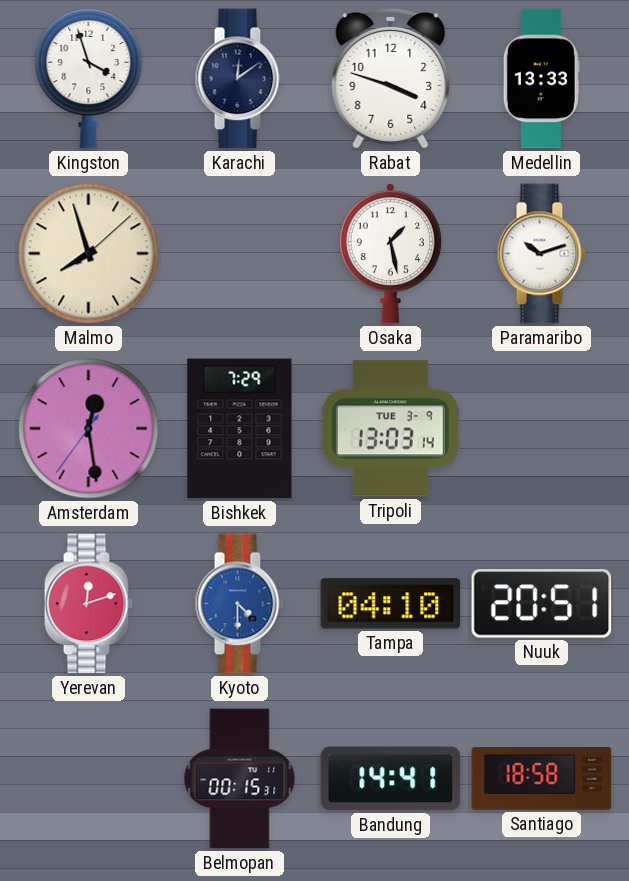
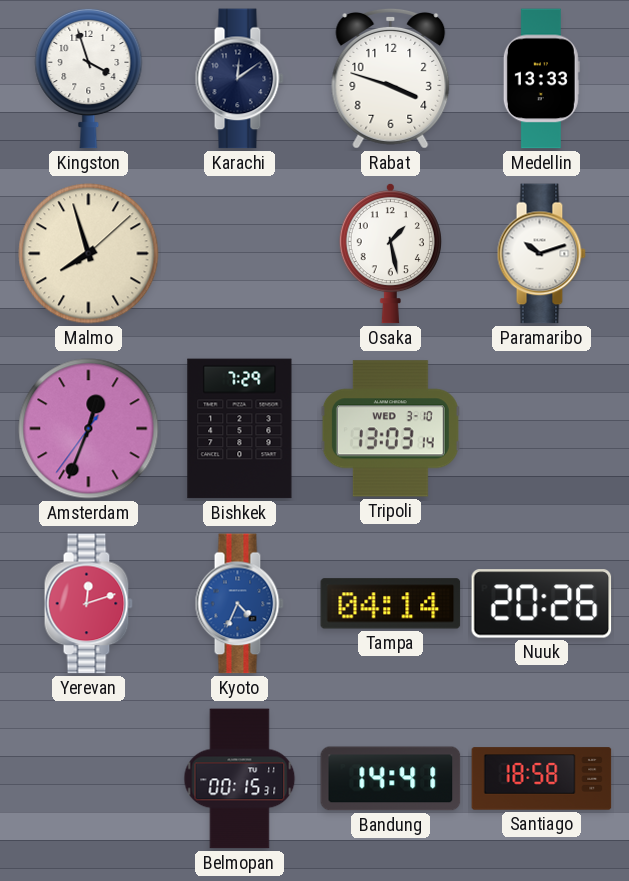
Amsterdam: 12:28 -> 12:33 (89, 429)
Tripoli date: TUE 3-9 -> WED 3-10 (390, 429)
Kyoto: 4:30 -> 4:34 (239, 604)
Tampa: 04:10 -> 04:14 (391, 604)
Nuuk: 20:51 -> 20:26 (542, 604)
